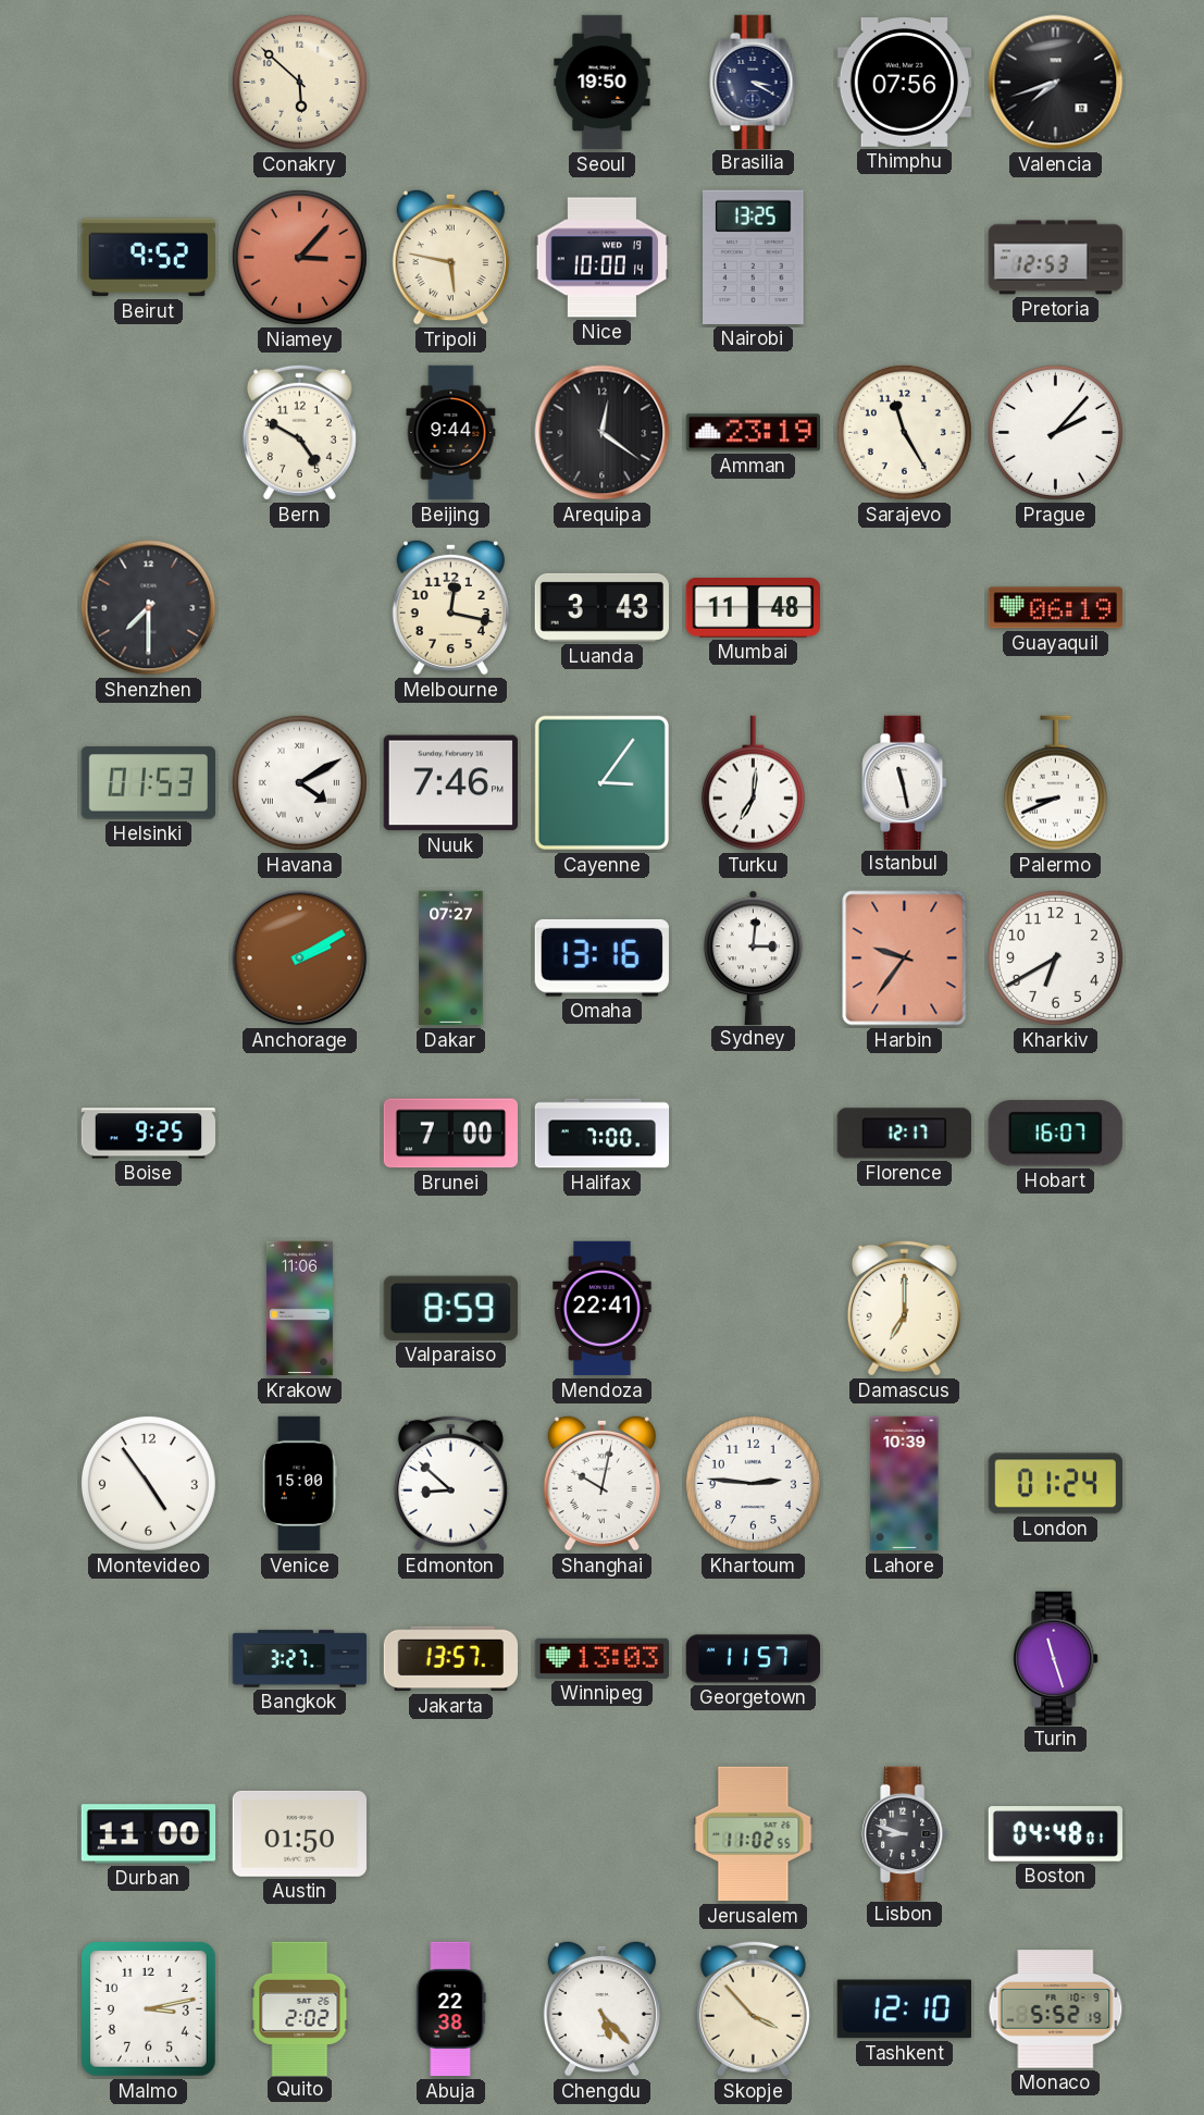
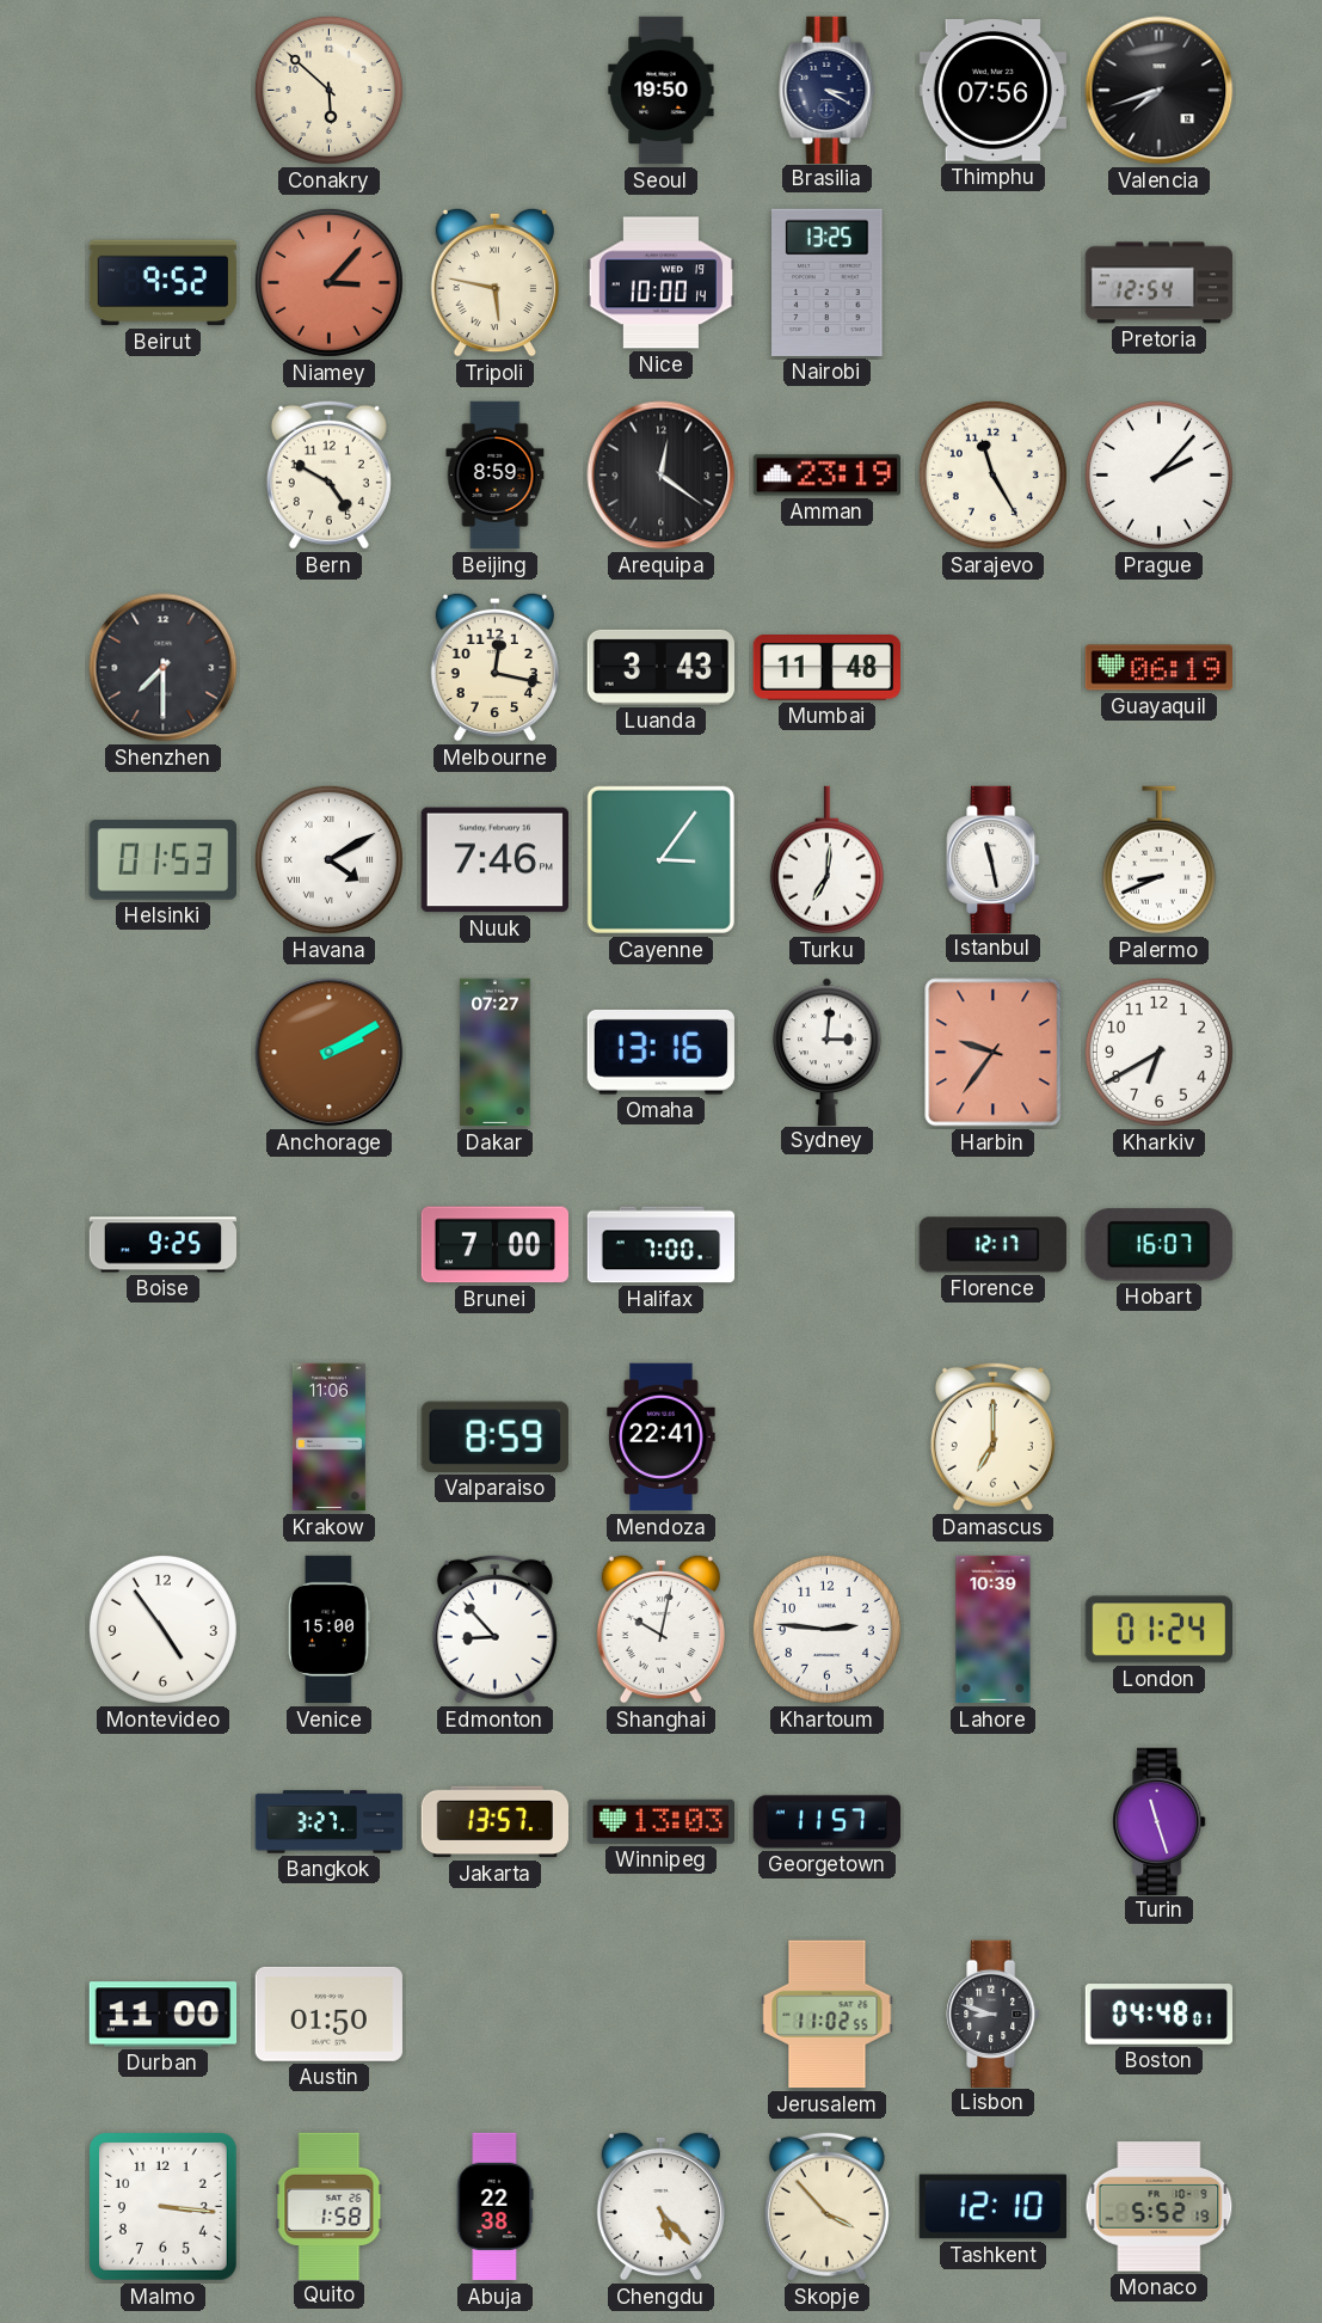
Pretoria: 12:53 -> 12:54 (1160, 283)
Beijing: 9:44 -> 8:59 (496, 476)
Edmonton: 8:52 -> 8:53 (494, 1629)
Malmo: 3:13 -> 3:16 (162, 2206)
Quito: 2:02 -> 1:58 (330, 2206)
